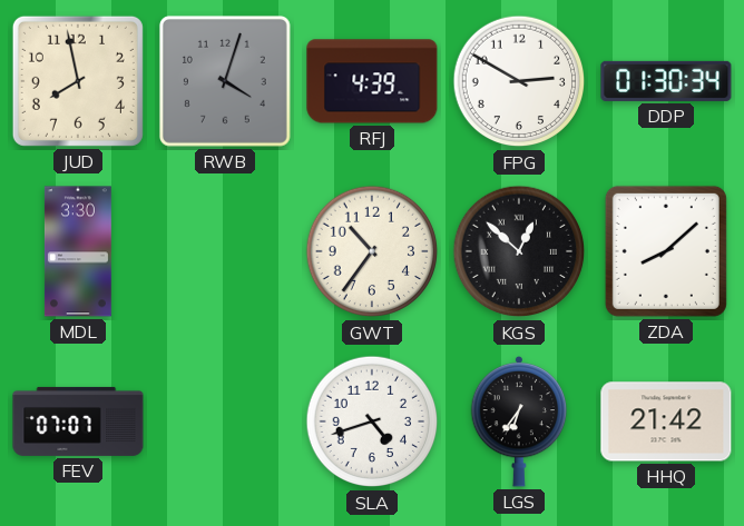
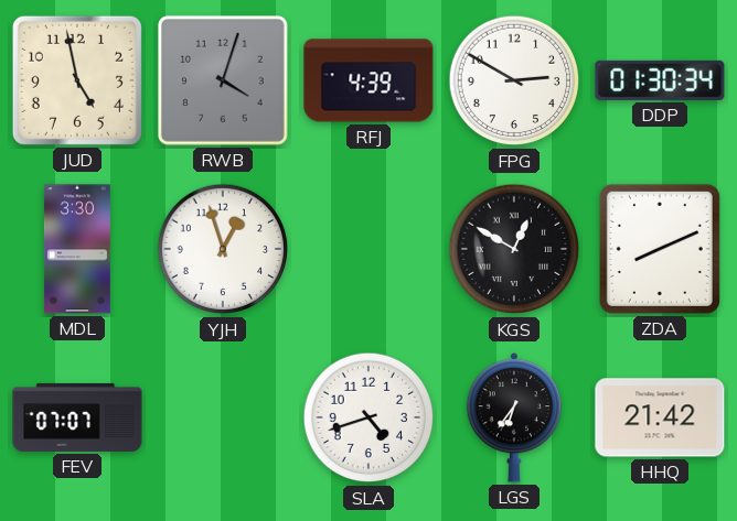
JUD: 7:58 -> 4:58 (77, 80)
YJH: none -> 12:57 (223, 249)
GWT: 10:36 -> none (372, 251)
KGS: 12:52 -> 12:50 (514, 249)
ZDA: 8:08 -> 8:11 (660, 249)
